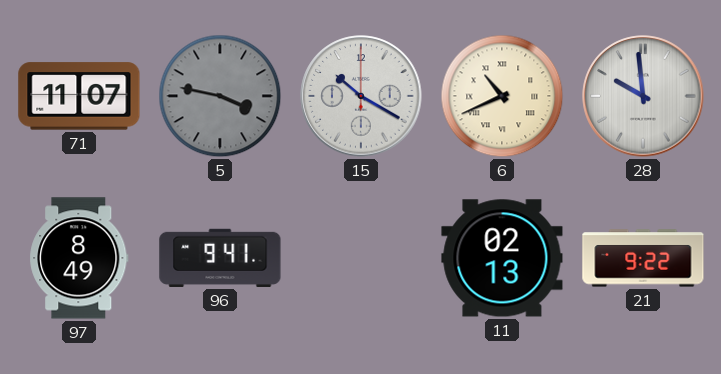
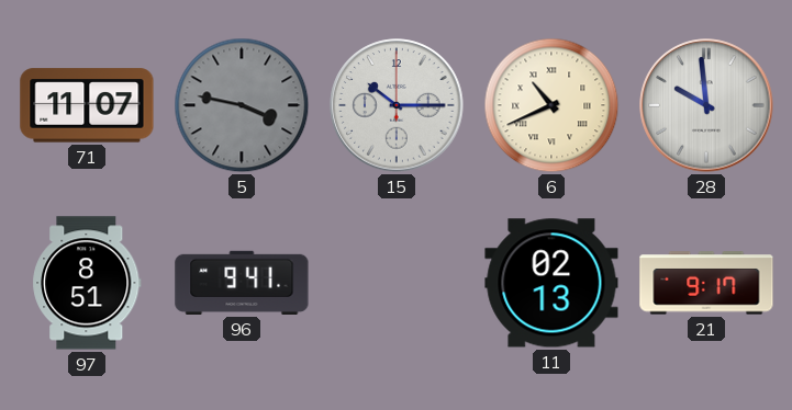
15: 10:20 -> 10:15 (397, 105)
97: 8:49 -> 8:51 (87, 283)
21: 9:22 -> 9:17 (706, 283)
